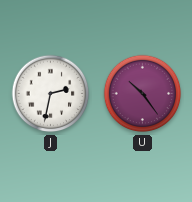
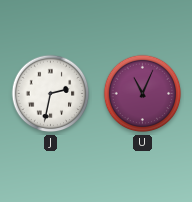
U: 10:24 -> 11:04 (143, 94)
